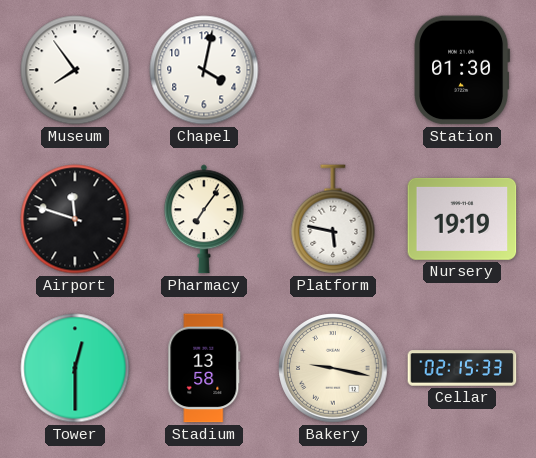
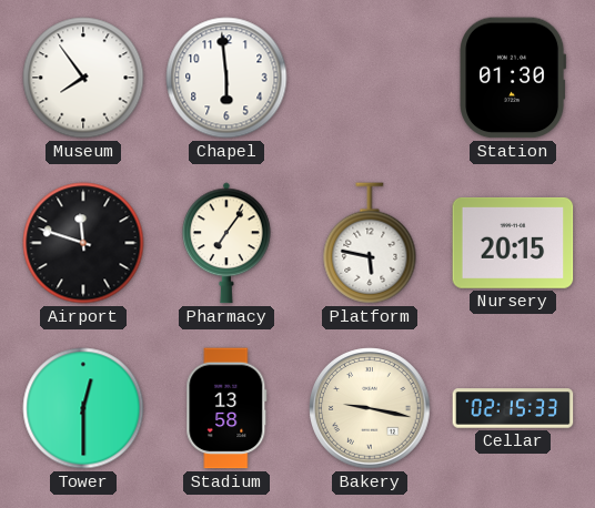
Chapel: 4:02 -> 5:59 (226, 78)
Nursery: 19:19 -> 20:15 (513, 243)
